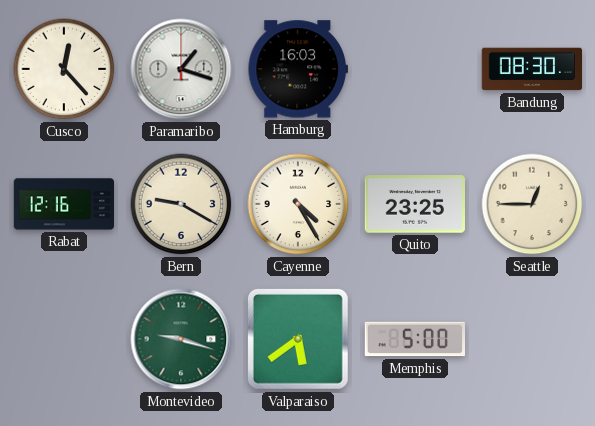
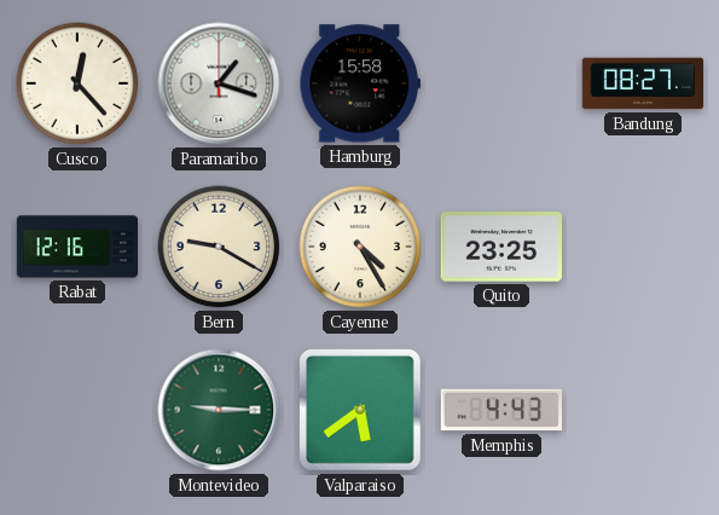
Hamburg: 16:03 -> 15:58 (359, 83)
Bandung: 08:30 -> 08:27 (643, 83)
Seattle: 12:45 -> none (532, 204)
Montevideo: 9:18 -> 9:15 (219, 410)
Memphis: 5:00 -> 4:43 (501, 410)
